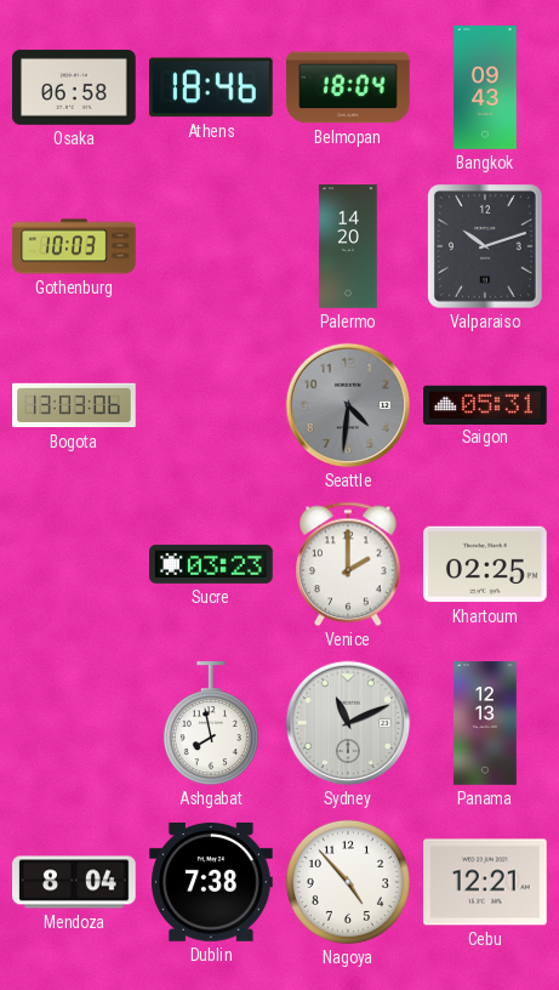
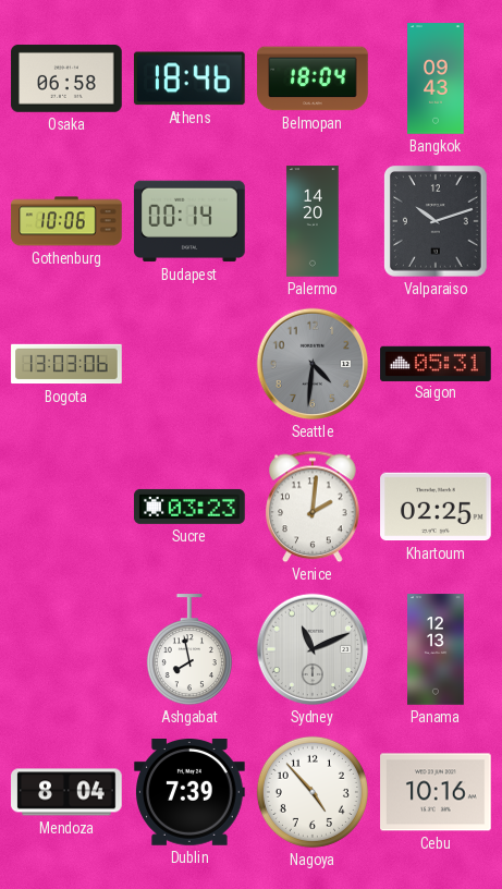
Gothenburg: 10:03 -> 10:06 (66, 221)
Budapest: none -> 00:14 (189, 221)
Venice: 2:00 -> 2:01 (313, 507)
Dublin: 7:38 -> 7:39 (189, 793)
Cebu: 12:21 -> 10:16 (436, 792)
